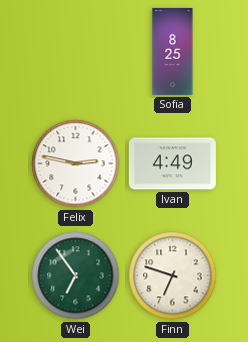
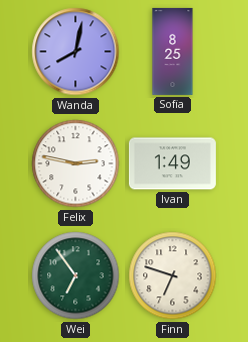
Wanda: none -> 8:02 (76, 52)
Ivan: 4:49 -> 1:49 (172, 164)
